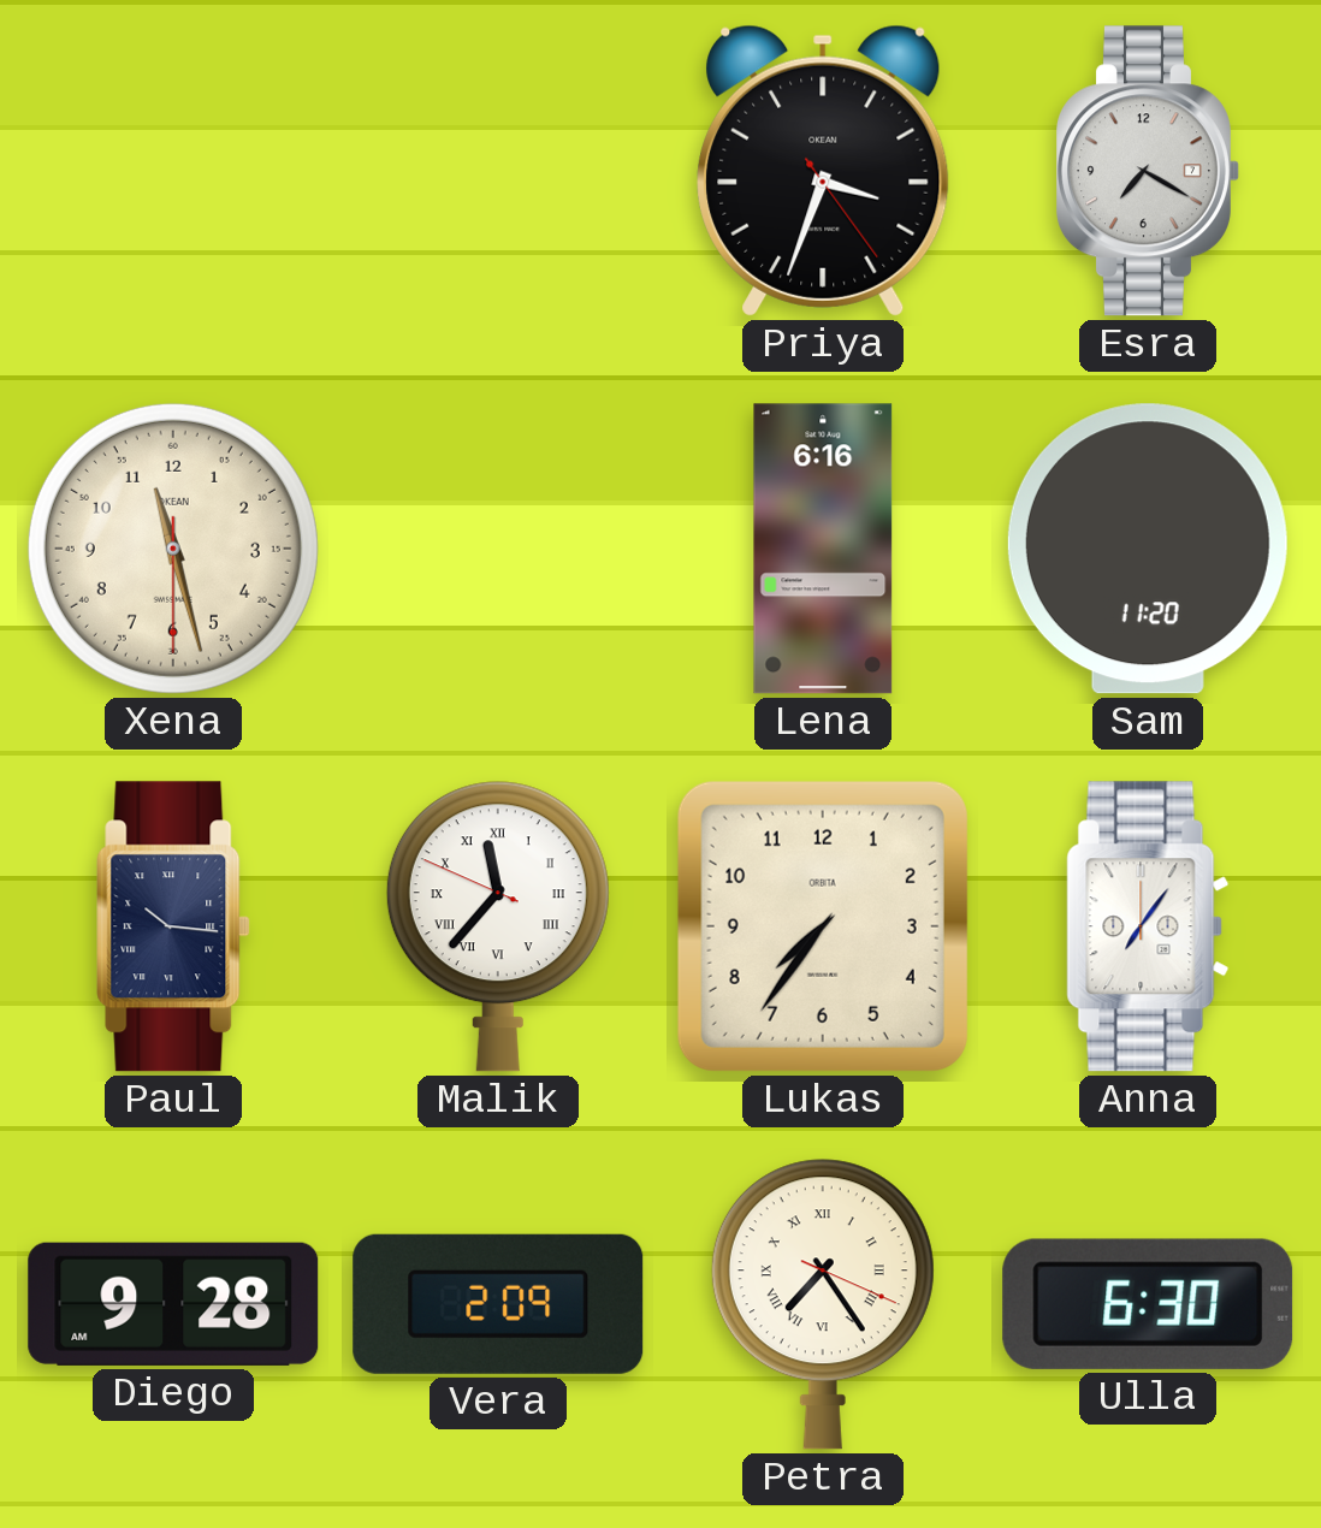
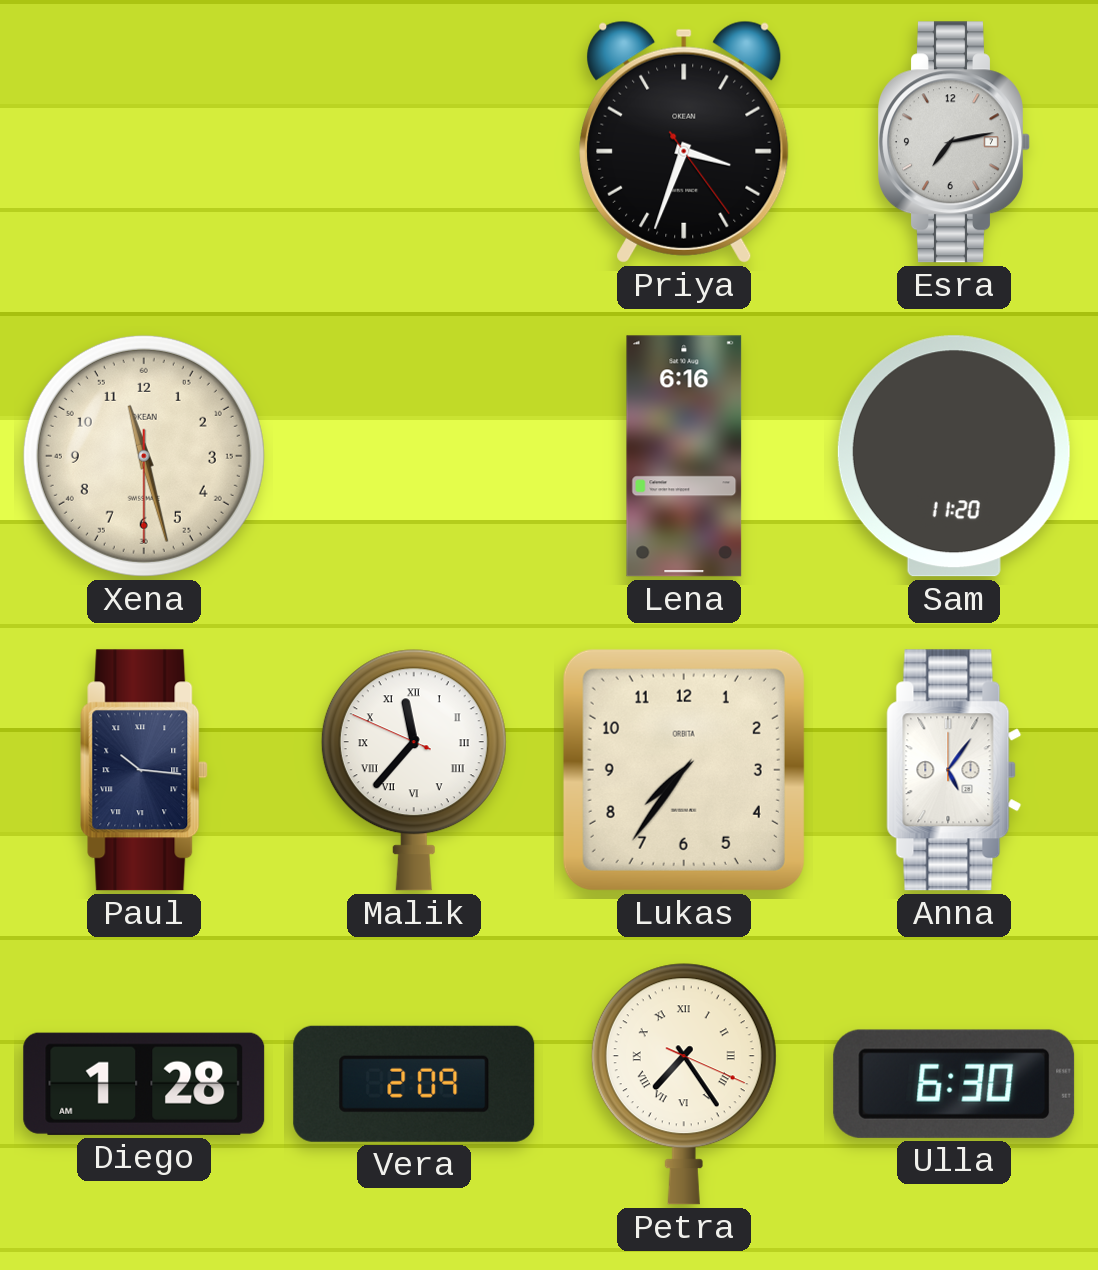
Esra: 7:20 -> 7:13 (955, 142)
Anna: 7:06 -> 5:06 (954, 770)
Diego: 9:28 -> 1:28 (144, 1084)
